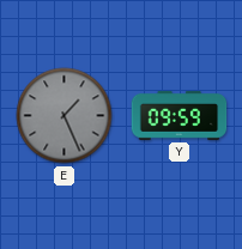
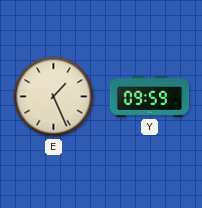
E dial: grey -> cream (54, 97)
